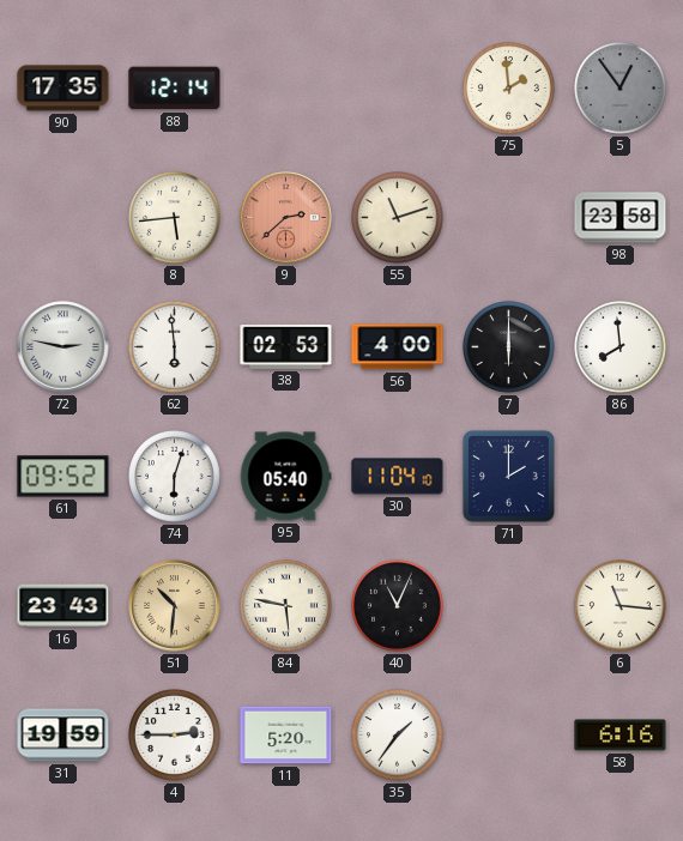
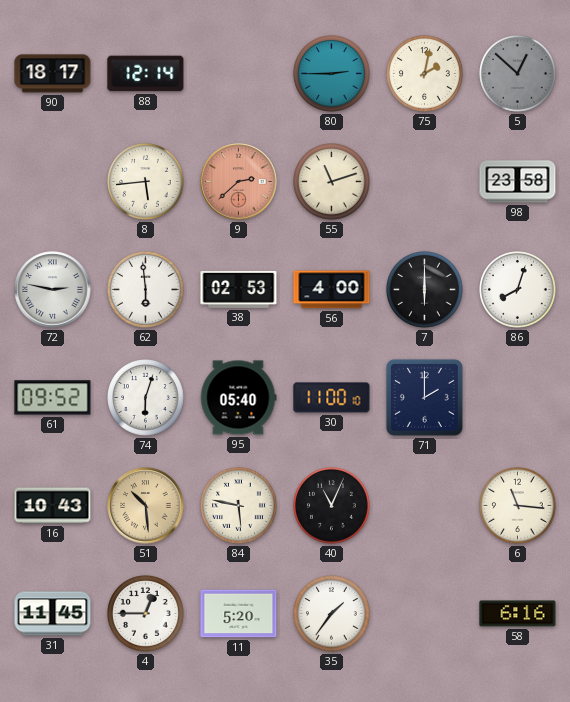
90: 17:35 -> 18:17 (53, 74)
80: none -> 2:45 (332, 74)
75: 1:59 -> 2:02 (425, 74)
5: 12:54 -> 12:52 (518, 74)
86: 7:59 -> 8:03 (518, 290)
30: 11:04 -> 11:00 (332, 398)
16: 23:43 -> 10:43 (53, 506)
51: 10:31 -> 10:29 (146, 506)
31: 19:59 -> 11:45 (53, 614)
4: 2:45 -> 12:45 (146, 614)
